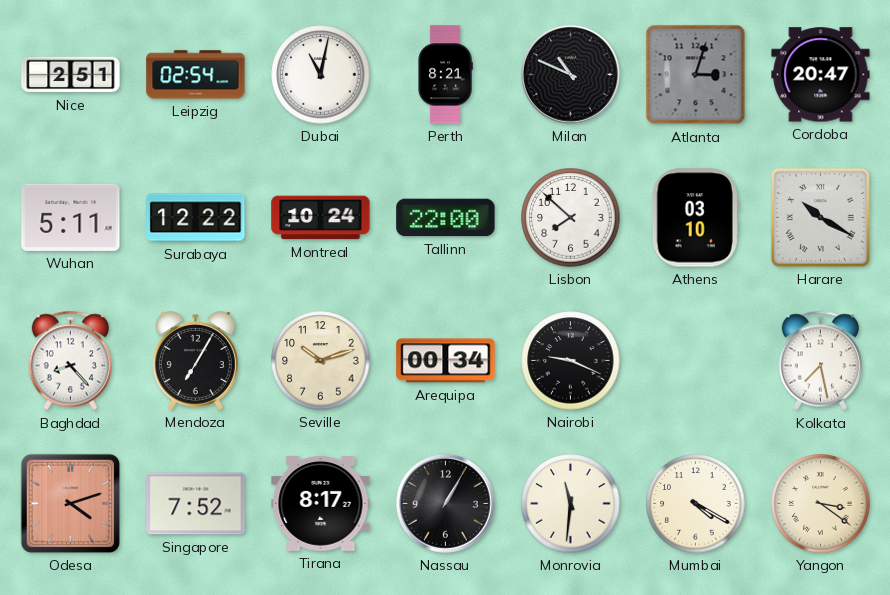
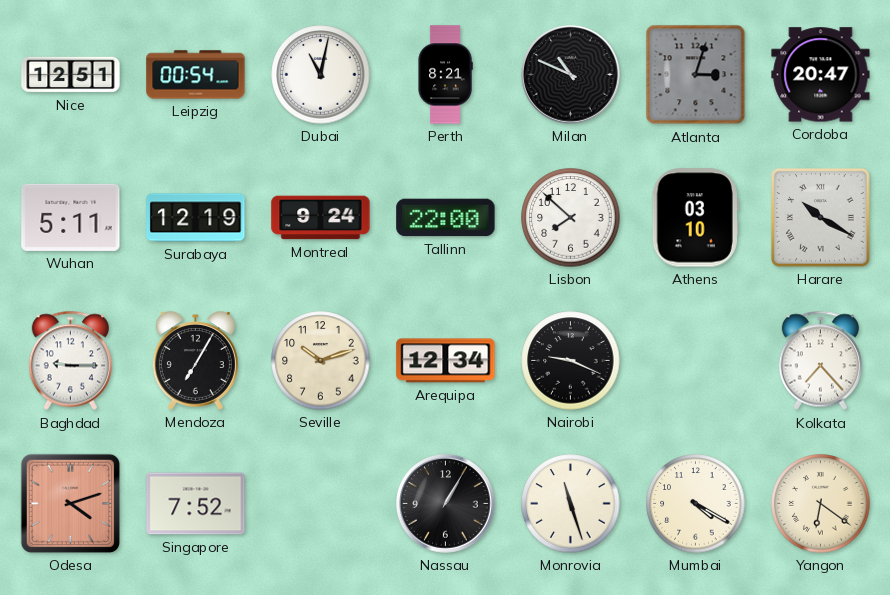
Nice: 2:51 -> 12:51 (71, 75)
Leipzig: 02:54 -> 00:54 (196, 75)
Surabaya: 12:22 -> 12:19 (196, 218)
Montreal: 10:24 -> 9:24 (321, 218)
Baghdad: 8:23 -> 9:15 (70, 361)
Arequipa: 00:34 -> 12:34 (446, 361)
Kolkata: 7:28 -> 7:23 (820, 361)
Tirana: 8:17 -> none (321, 503)
Monrovia: 11:31 -> 11:27 (571, 504)
Yangon: 3:21 -> 6:21 (821, 504)
